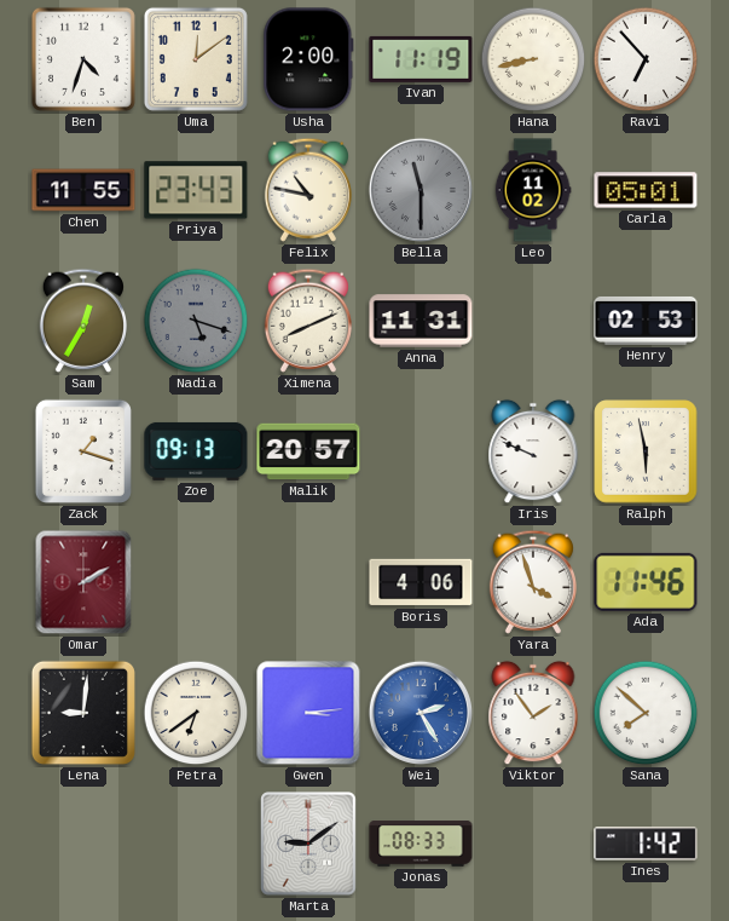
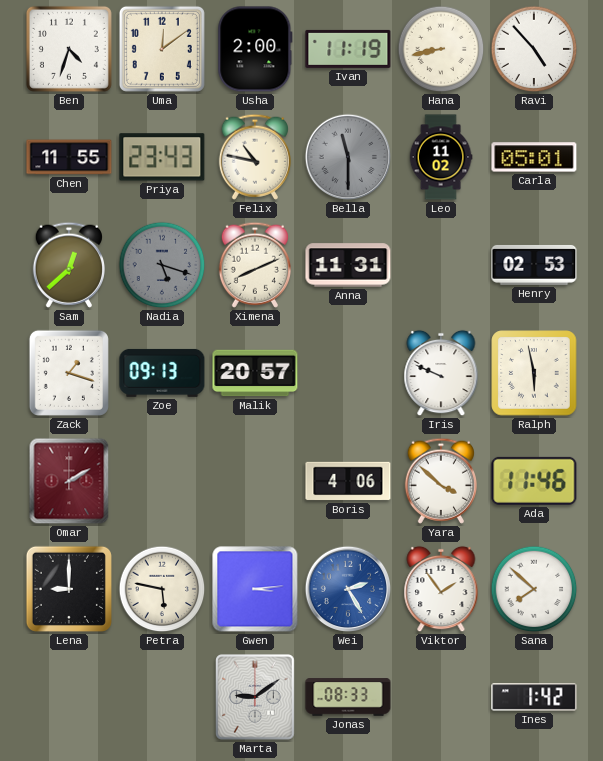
Ravi: 6:53 -> 4:53 (534, 49)
Sam: 12:35 -> 12:38 (68, 265)
Yara: 3:57 -> 3:52 (440, 481)
Lena: 9:01 -> 9:00 (69, 589)
Petra: 6:39 -> 5:47 (162, 589)
